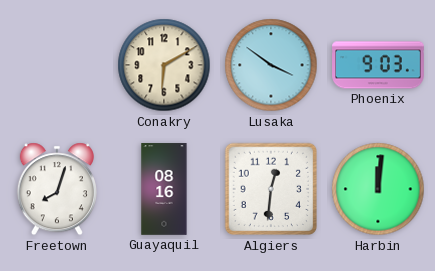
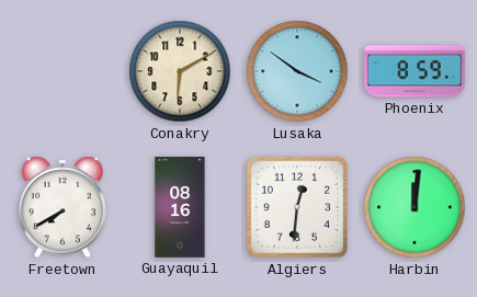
Phoenix: 9:03 -> 8:59 (414, 71)
Freetown: 8:03 -> 7:40 (63, 207)
